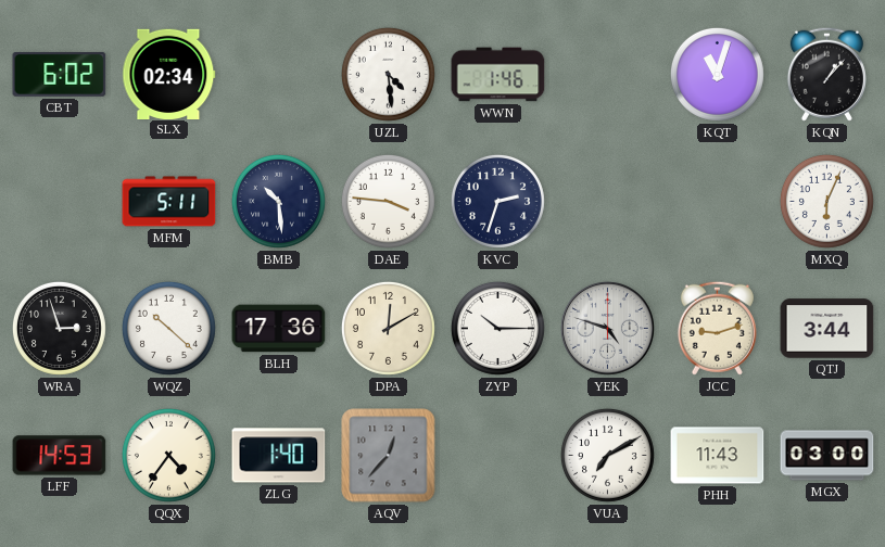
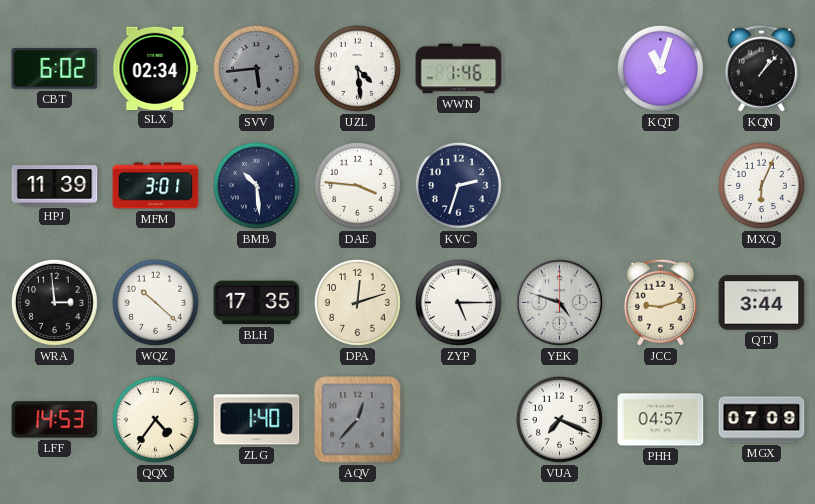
SVV: none -> 5:44 (256, 68)
HPJ: none -> 11:39 (55, 186)
MFM: 5:11 -> 3:01 (156, 186)
WRA: 2:57 -> 2:59 (54, 302)
BLH: 17:36 -> 17:35 (257, 303)
DPA: 12:10 -> 12:12 (357, 302)
ZYP: 10:15 -> 5:15 (458, 302)
VUA: 7:10 -> 7:19 (559, 419)
PHH: 11:43 -> 04:57 (661, 420)
MGX: 03:00 -> 07:09 (762, 420)
